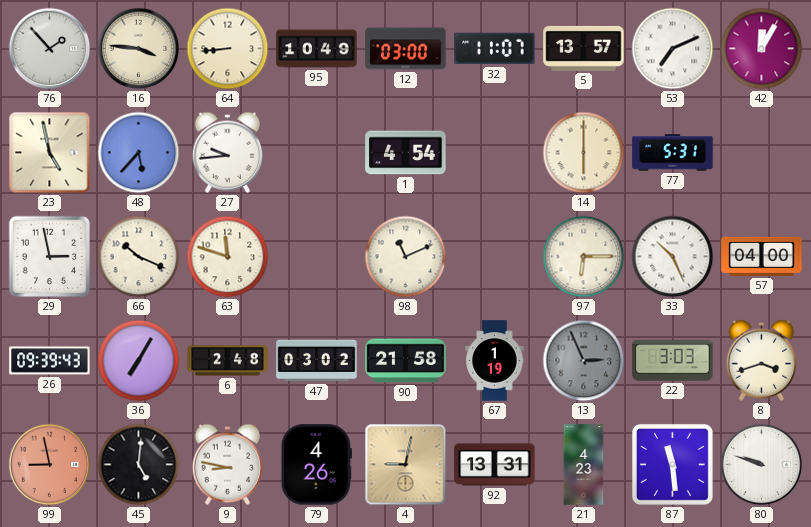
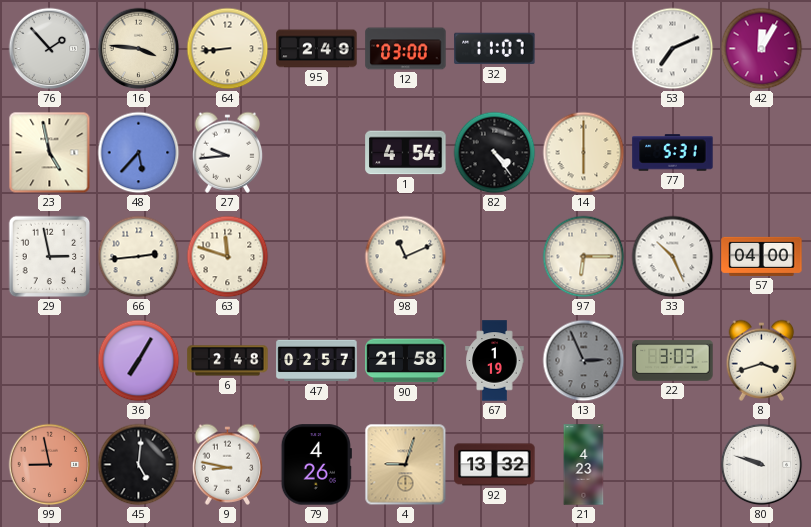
95: 10:49 -> 2:49 (317, 49)
5: 13:57 -> none (584, 48)
82: none -> 4:24 (495, 153)
66: 10:19 -> 2:44 (139, 257)
26: 09:39 -> none (50, 361)
47: 03:02 -> 02:57 (317, 361)
4: 9:02 -> 9:03 (406, 465)
92: 13:31 -> 13:32 (495, 465)
87: 11:29 -> none (672, 464)
